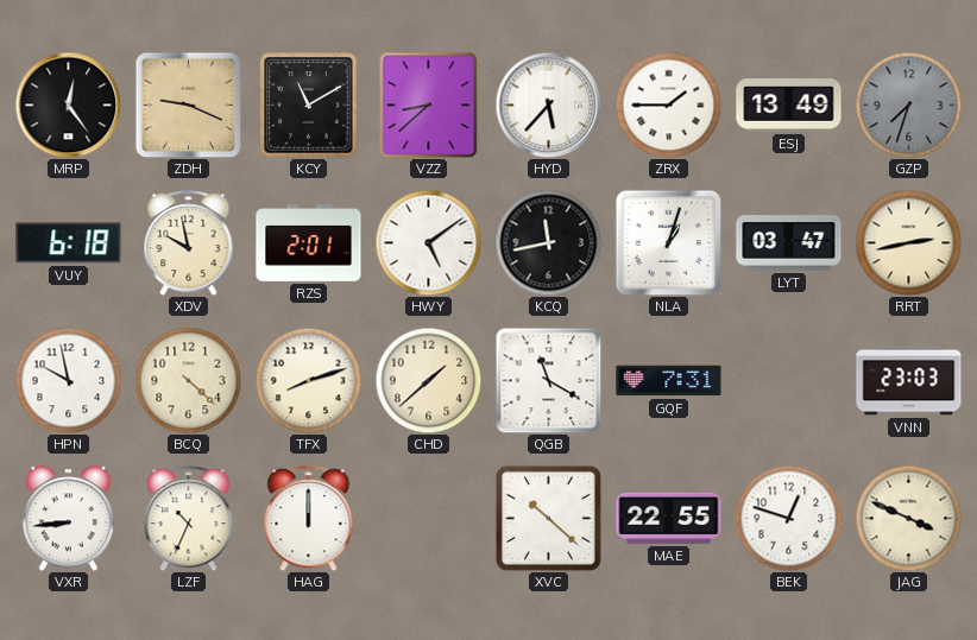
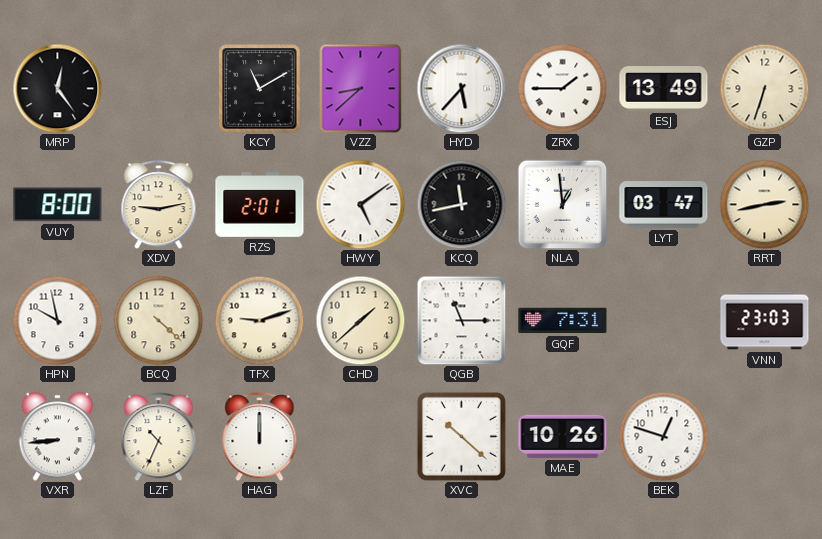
ZDH: 9:19 -> none (188, 104)
GZP: 7:33 -> 6:33 (764, 88)
GZP dial: grey -> cream (764, 88)
VUY: 6:18 -> 8:00 (58, 205)
XDV: 9:58 -> 9:13 (159, 205)
NLA: 1:03 -> 12:59 (562, 204)
TFX: 8:12 -> 9:12 (259, 320)
QGB: 11:20 -> 11:15 (461, 320)
MAE: 22:55 -> 10:26 (563, 436)
JAG: 3:49 -> none (908, 518)
